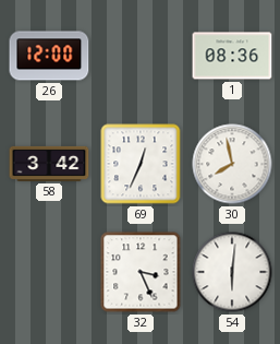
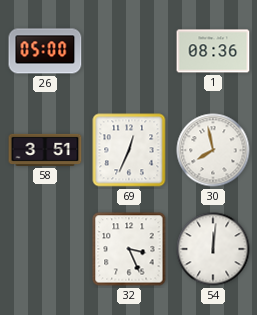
26: 12:00 -> 05:00 (45, 51)
58: 3:42 -> 3:51 (45, 150)
54: 6:01 -> 12:01 (213, 249)
